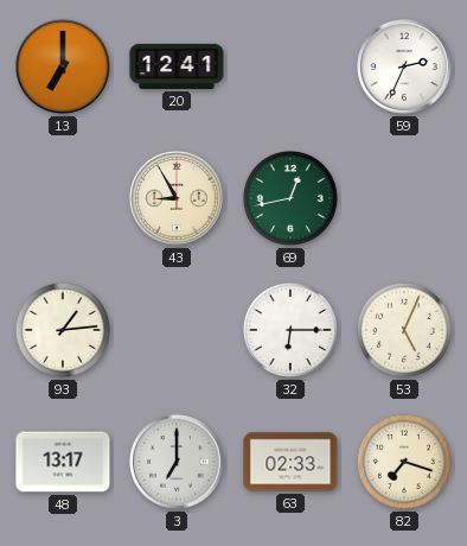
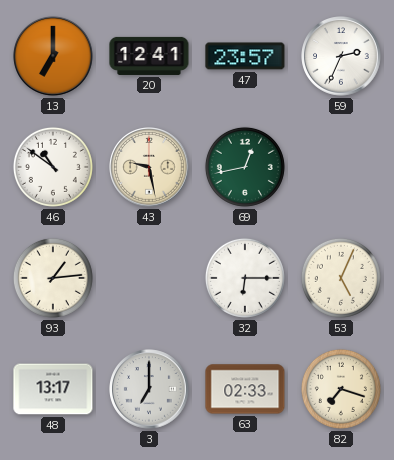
47: none -> 23:57 (245, 56)
46: none -> 10:51 (53, 167)
43: 8:55 -> 9:28 (149, 167)
